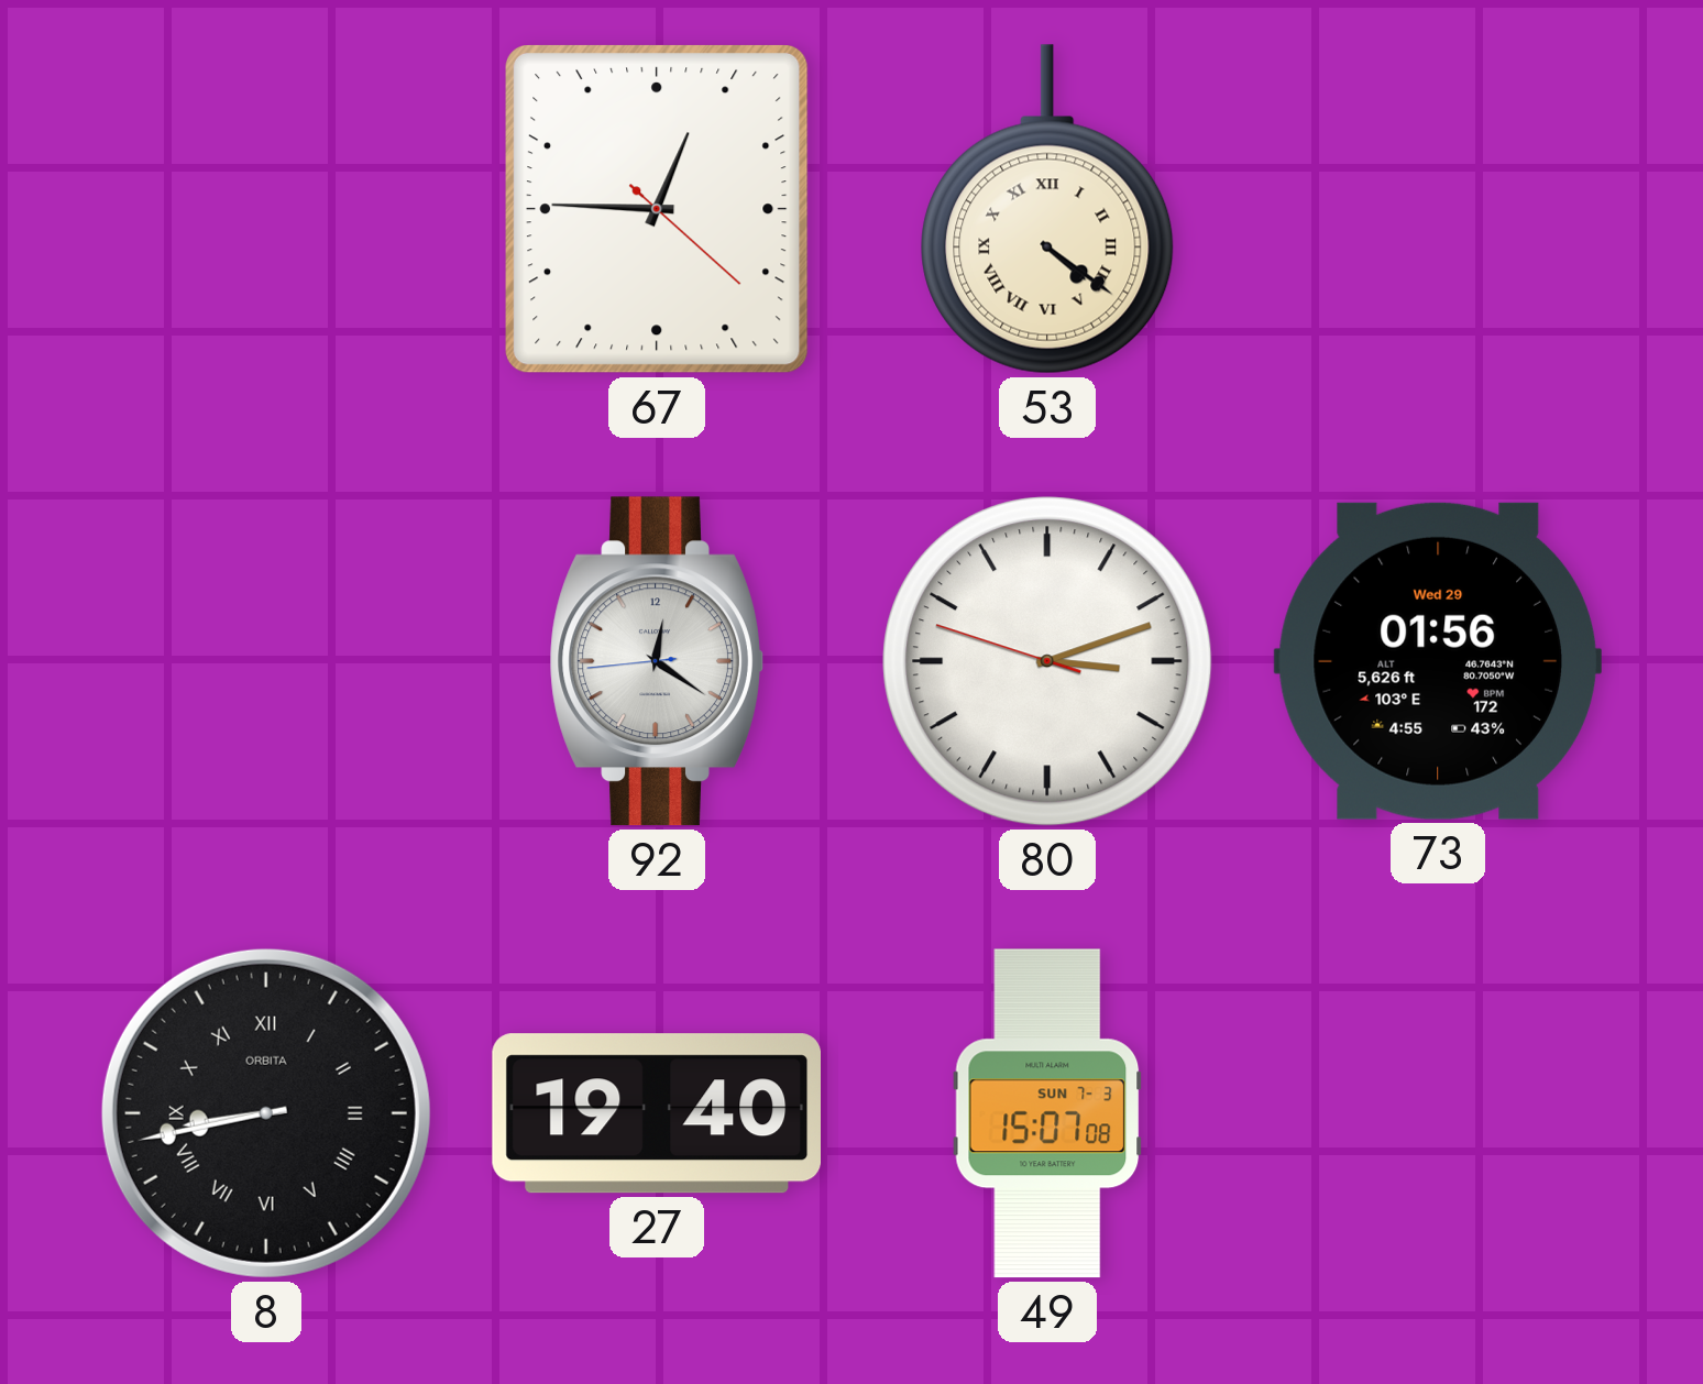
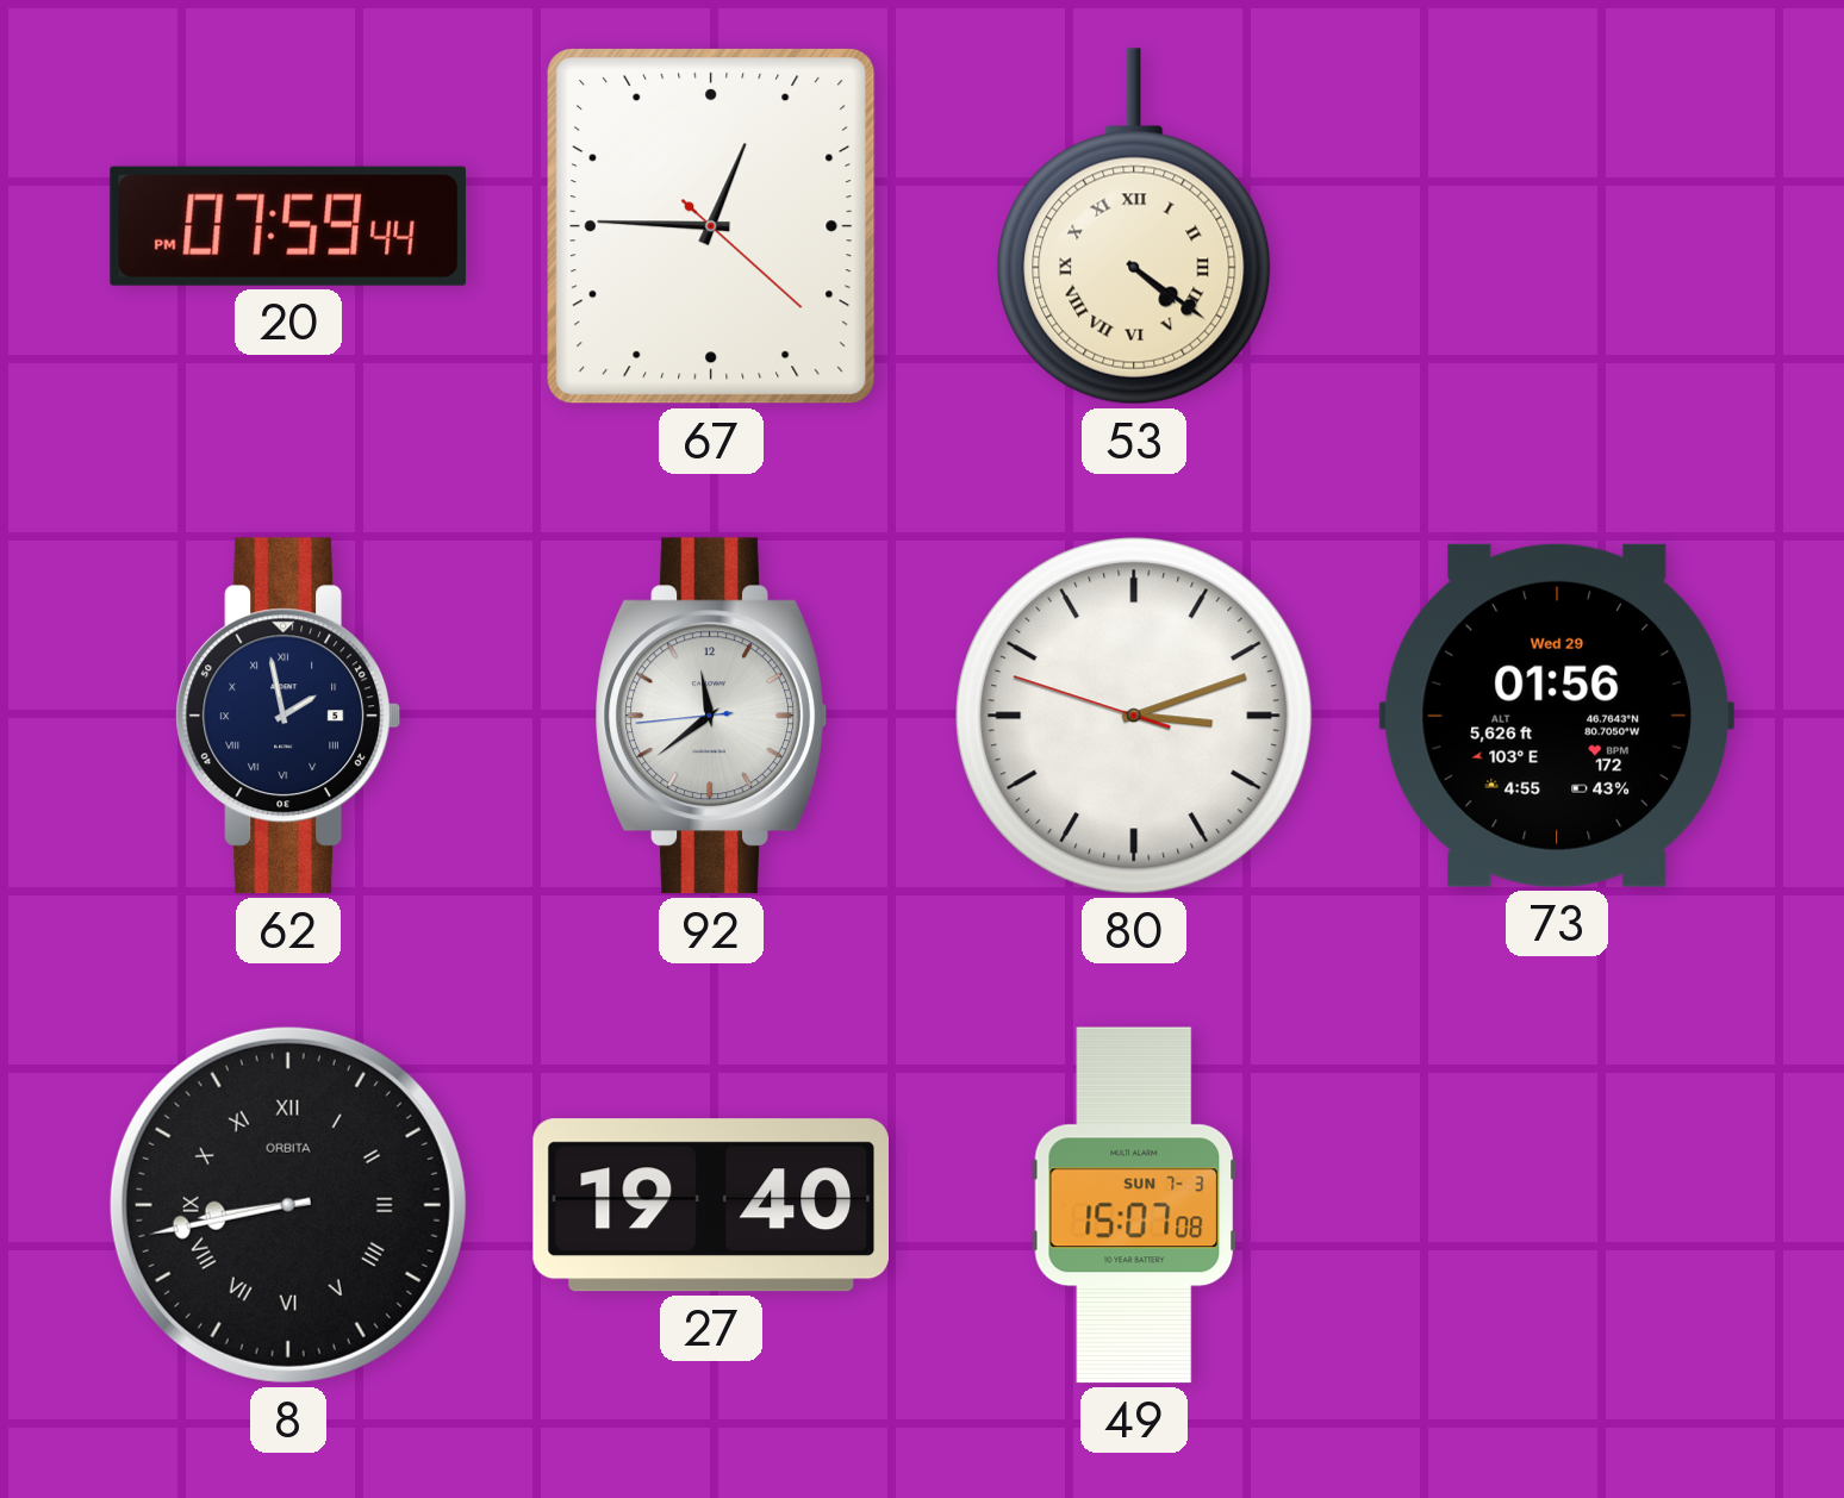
20: none -> 07:59 (288, 226)
62: none -> 1:58 (288, 716)
92: 12:20 -> 11:38 (711, 716)
